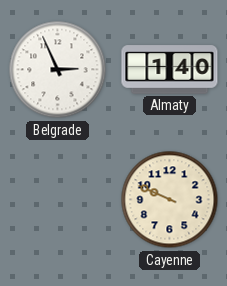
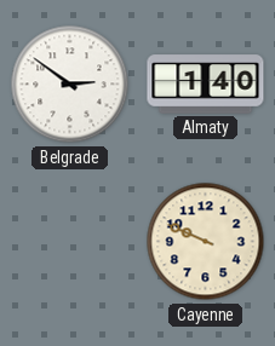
Belgrade: 2:56 -> 2:51 (70, 85)
